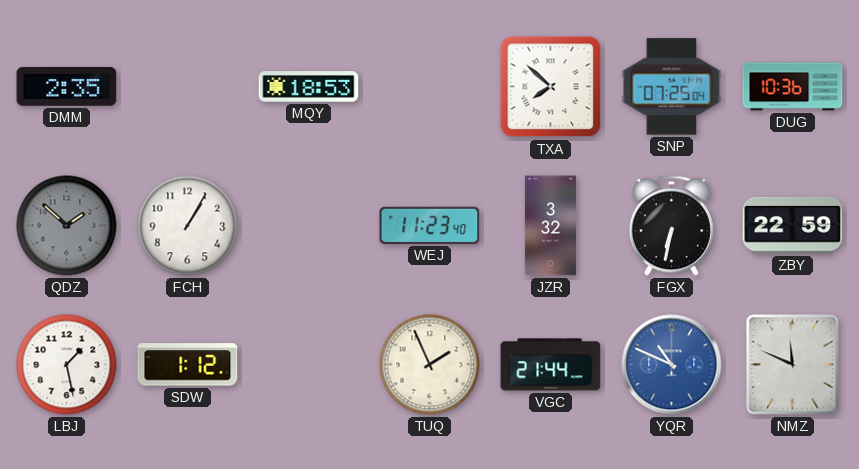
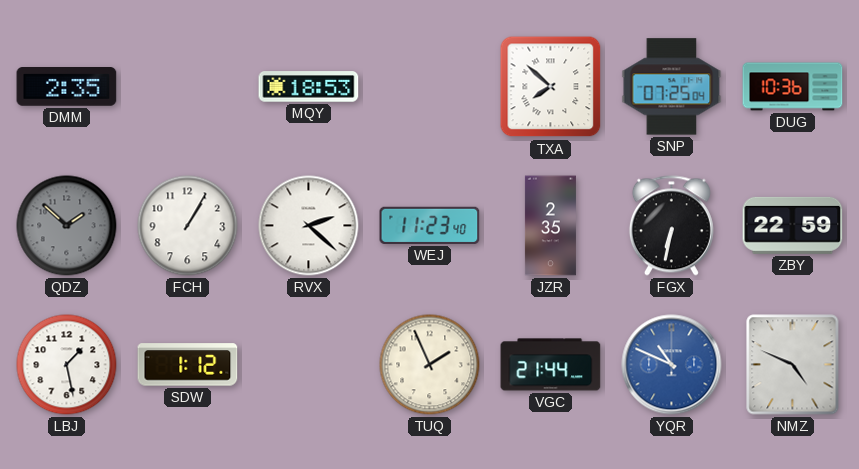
RVX: none -> 2:22 (309, 226)
JZR: 3:32 -> 2:35 (550, 226)
NMZ: 11:49 -> 4:49 (793, 365)
